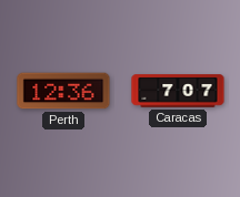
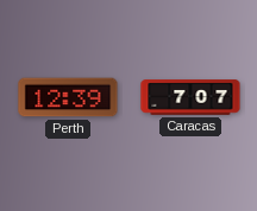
Perth: 12:36 -> 12:39 (68, 97)
